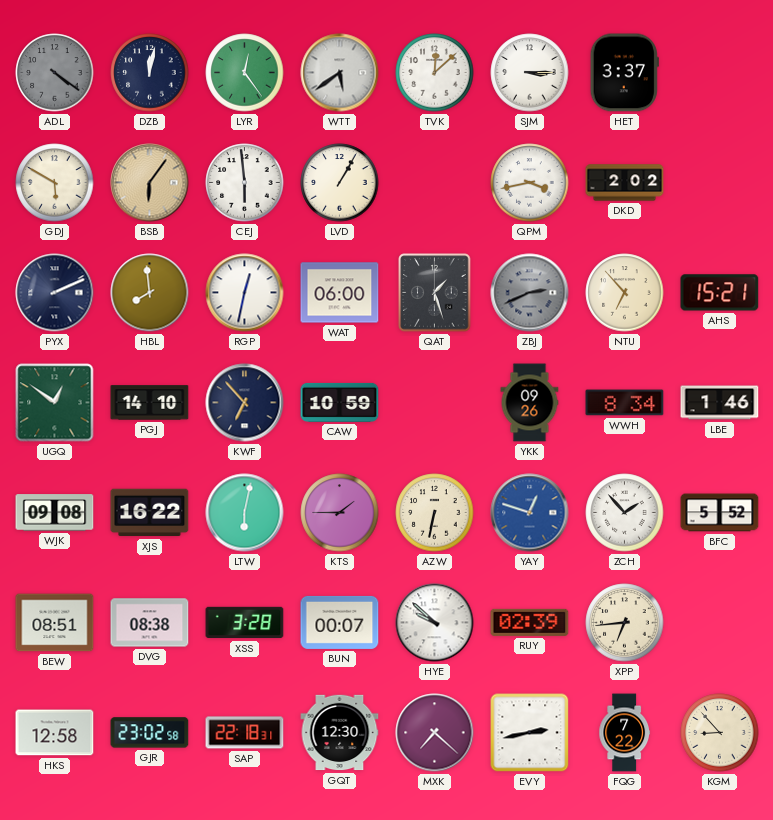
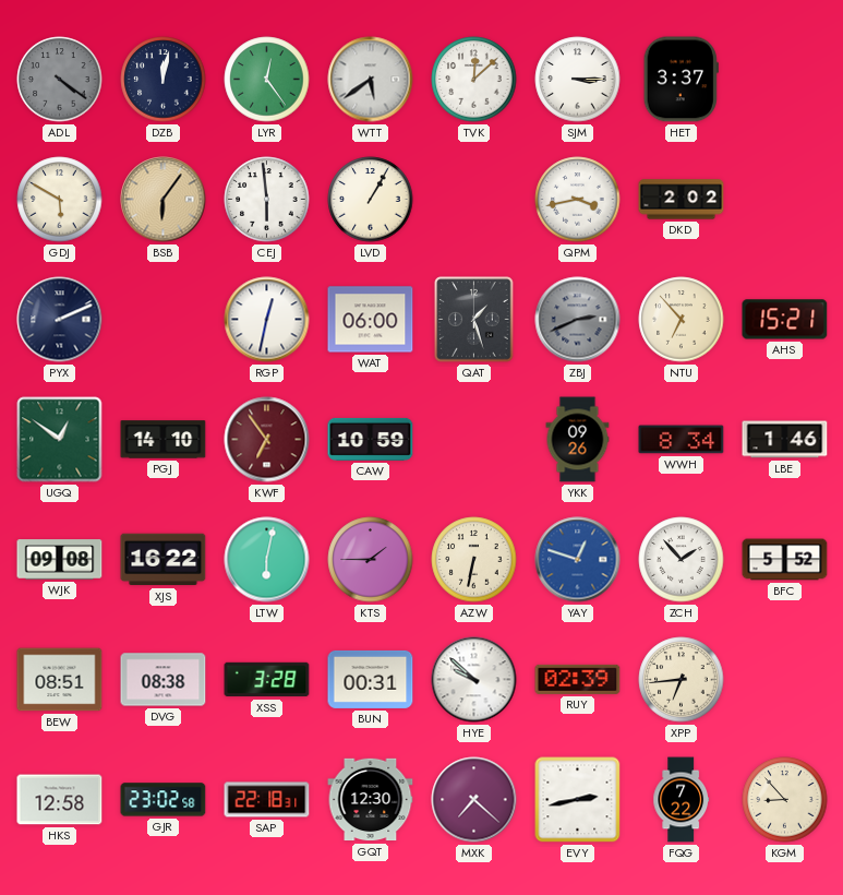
HBL: 7:59 -> none (150, 293)
KWF: 6:53 -> 6:54 (267, 440)
KWF dial: navy -> burgundy (267, 440)
BUN: 00:07 -> 00:31 (371, 679)
